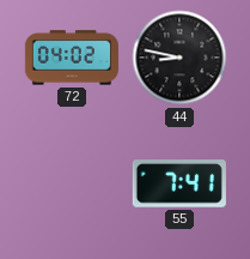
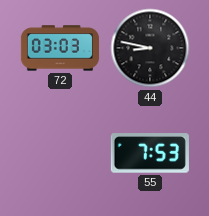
72: 04:02 -> 03:03 (60, 48)
55: 7:41 -> 7:53 (150, 153)
